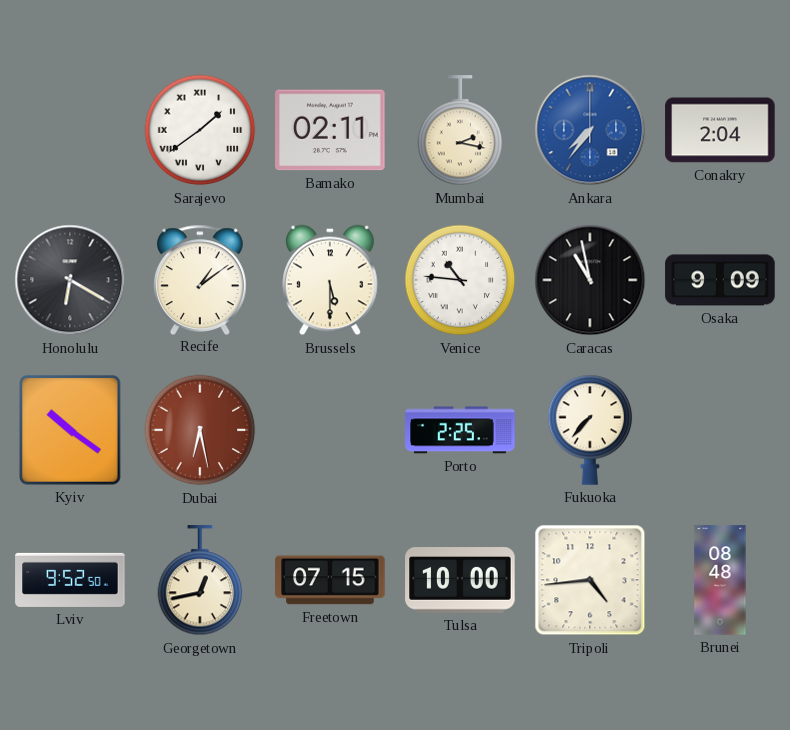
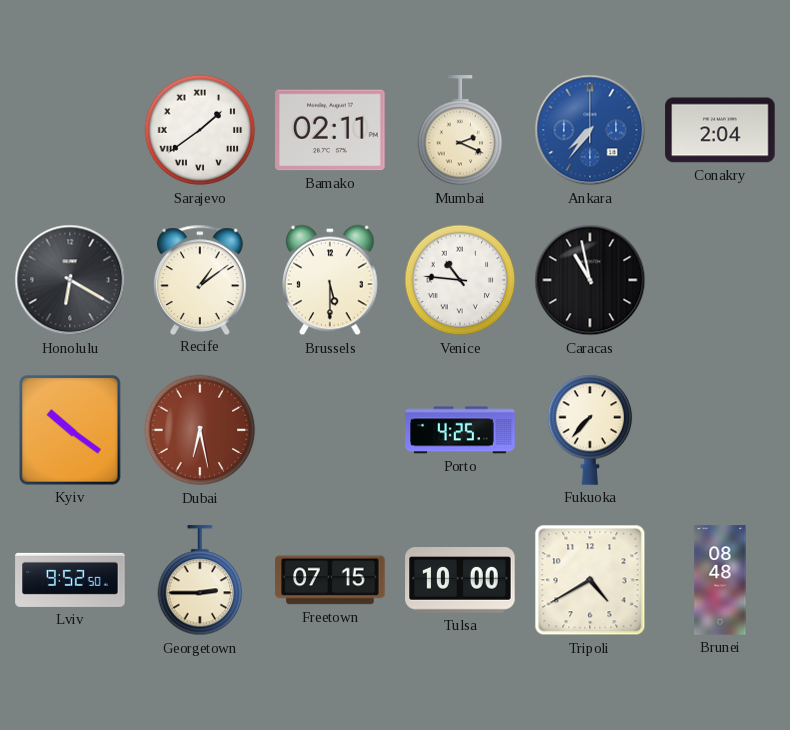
Mumbai: 2:17 -> 2:19 (460, 131)
Osaka: 9:09 -> none (720, 280)
Porto: 2:25 -> 4:25 (460, 430)
Georgetown: 12:43 -> 2:45 (200, 581)
Tripoli: 4:44 -> 4:40 (590, 580)
